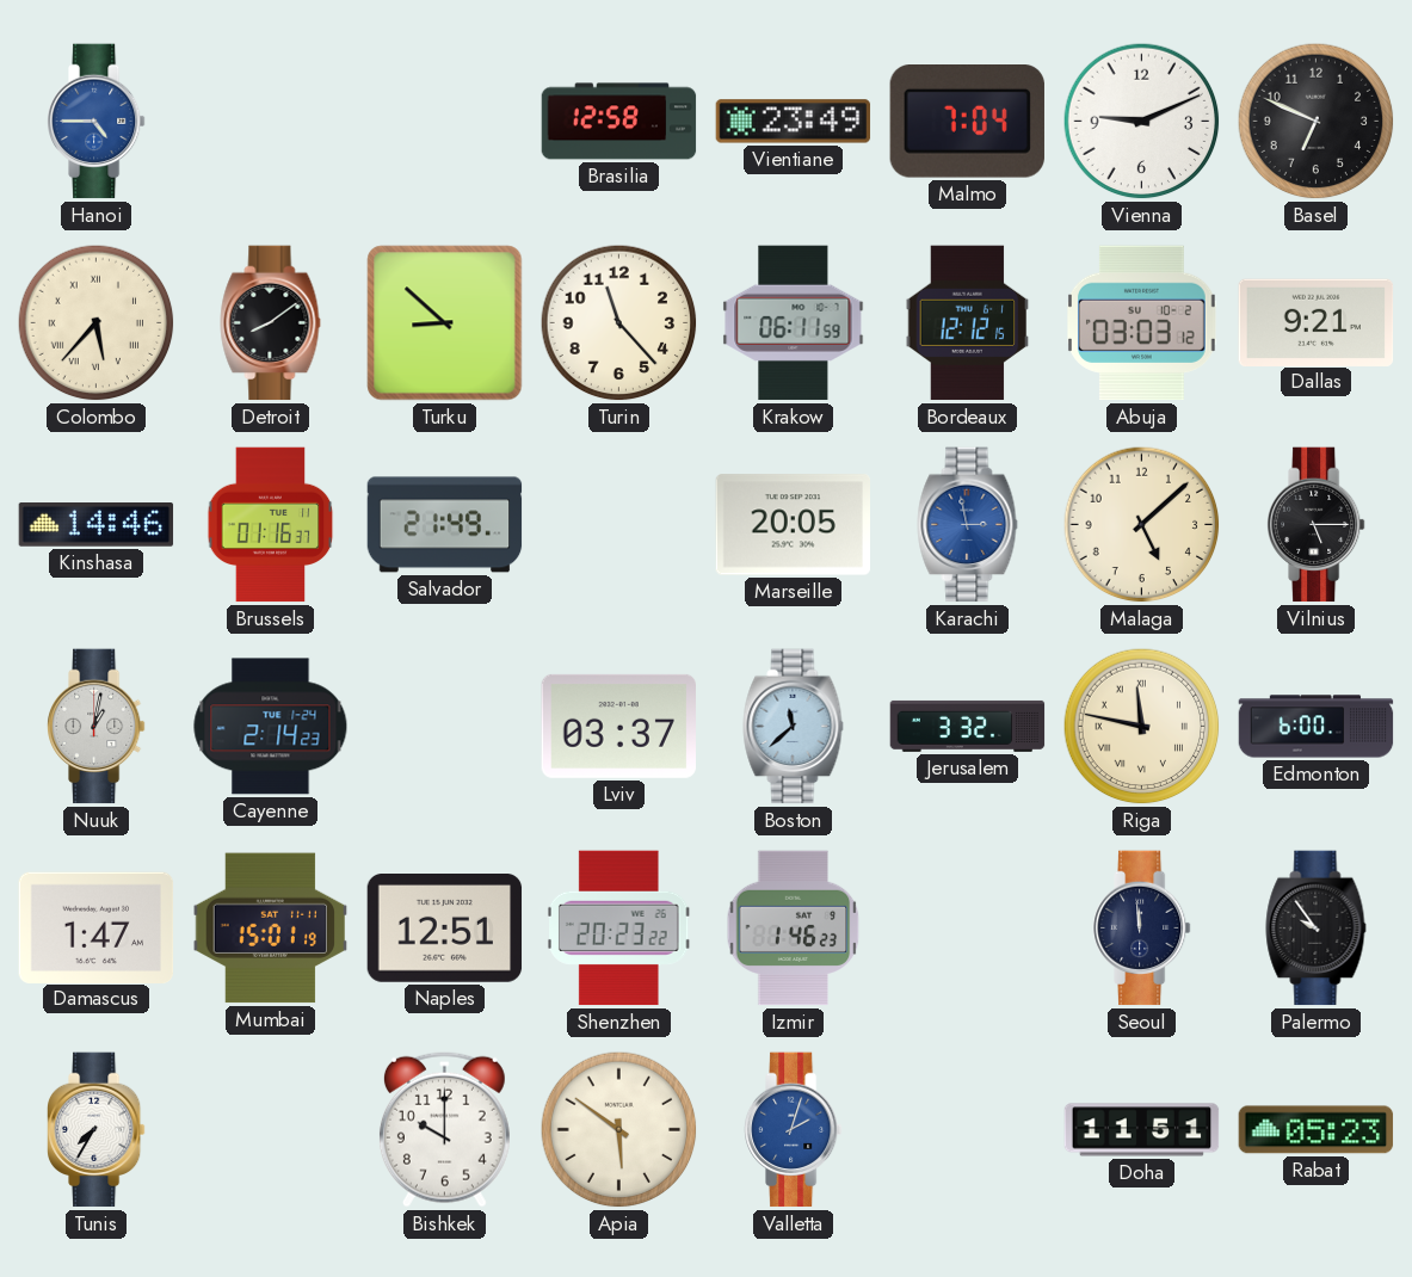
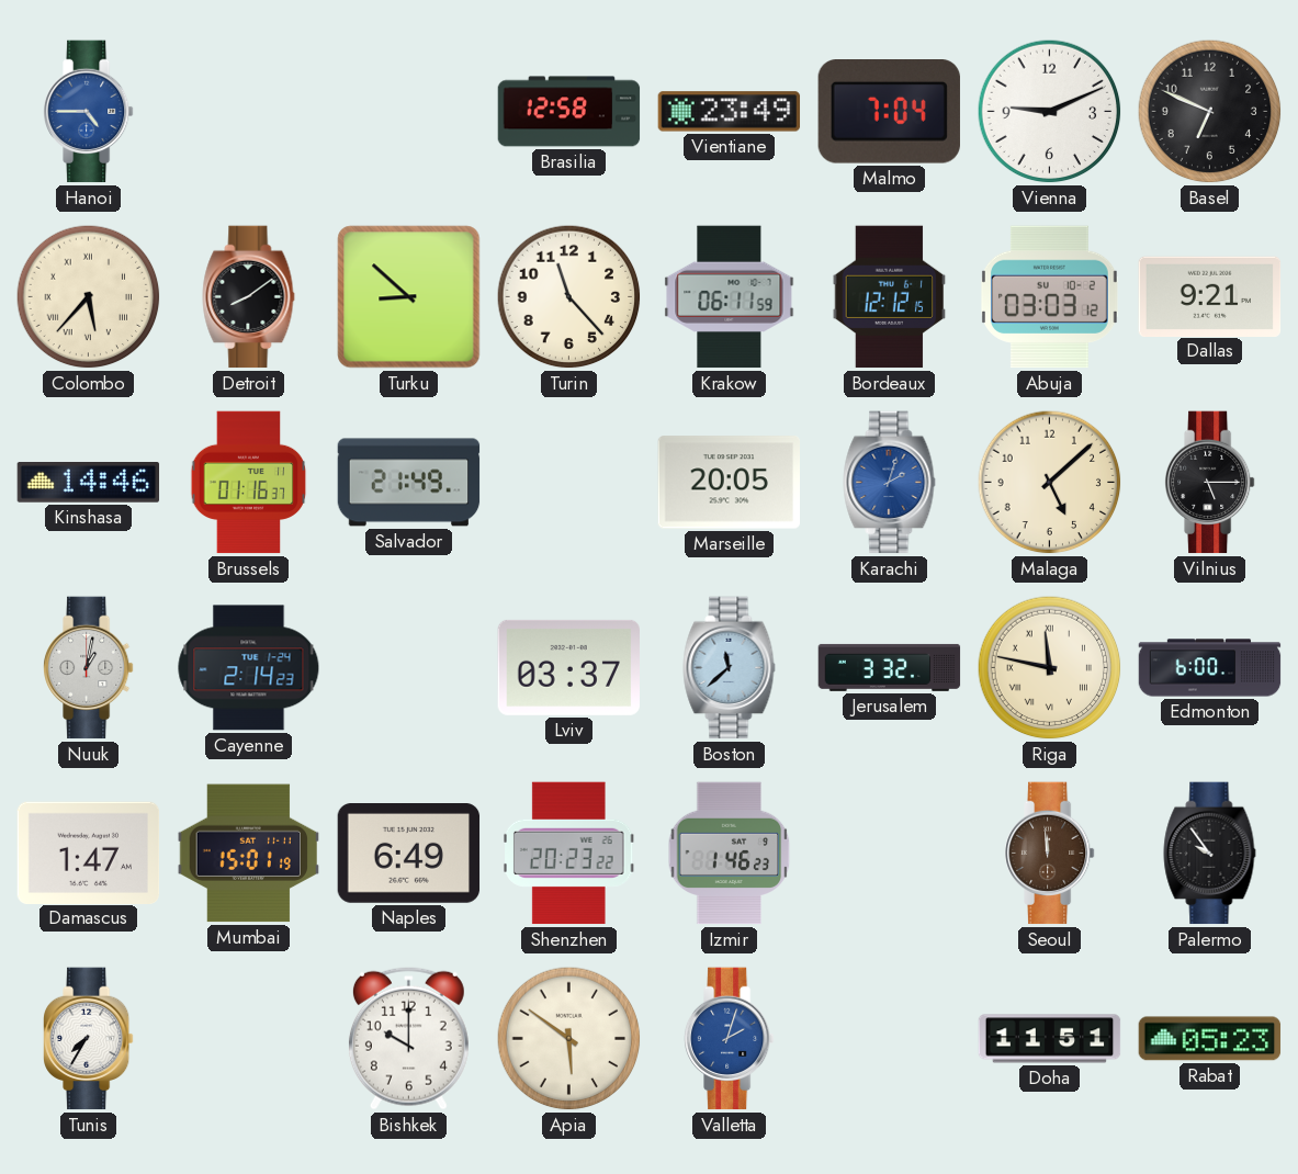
Karachi: 2:58 -> 2:03 (890, 483)
Naples: 12:51 -> 6:49 (409, 854)
Seoul dial: navy -> brown (1050, 854)
